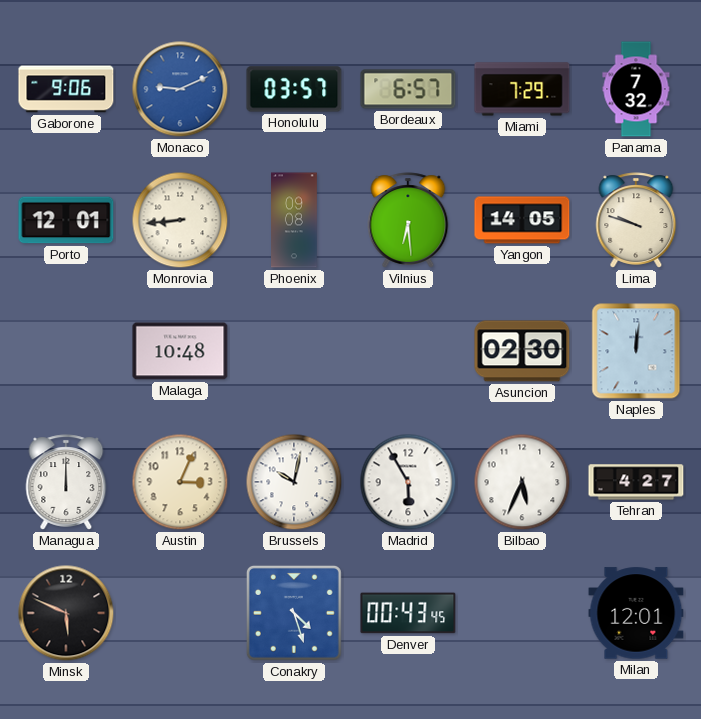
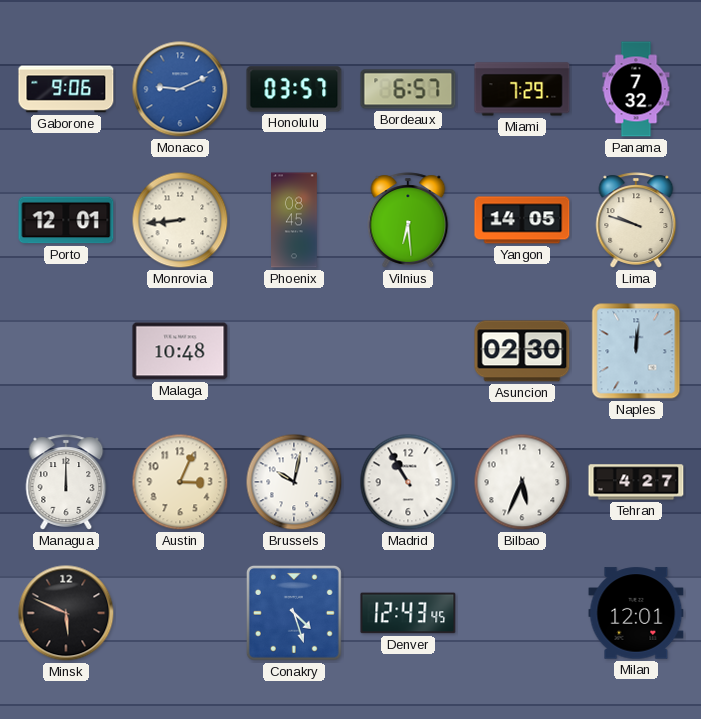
Phoenix: 09:08 -> 08:45 (295, 220)
Madrid: 5:55 -> 10:55 (408, 482)
Denver: 00:43 -> 12:43 (408, 613)
